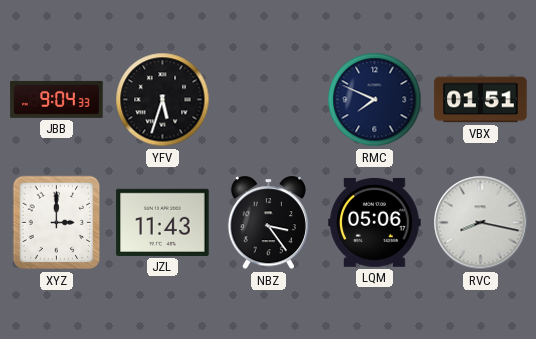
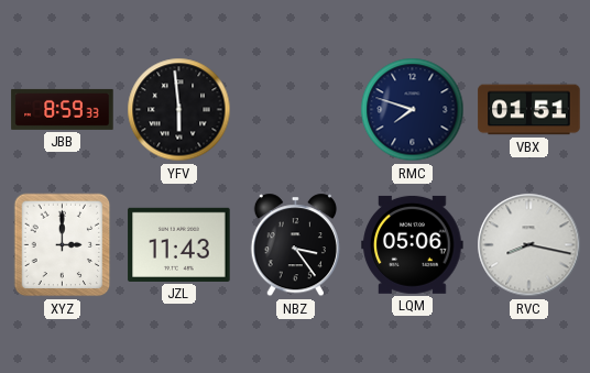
JBB: 9:04 -> 8:59 (63, 109)
YFV: 5:33 -> 5:59 (179, 110)
RMC: 7:49 -> 7:48 (413, 110)
